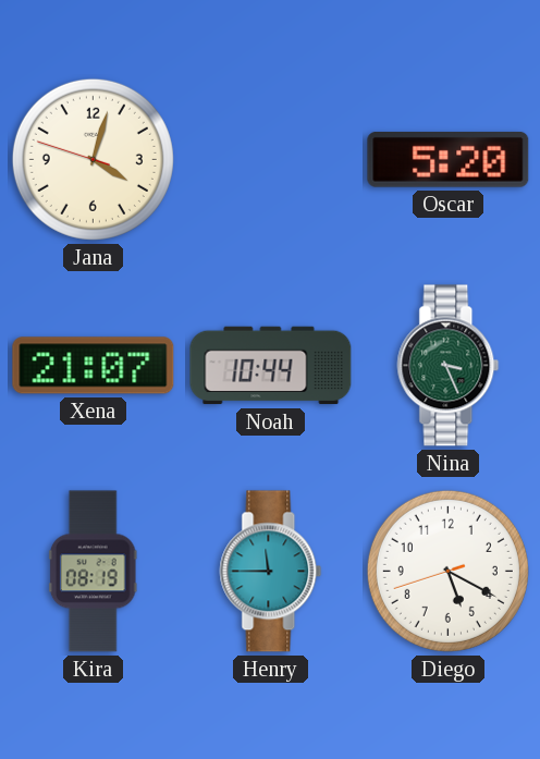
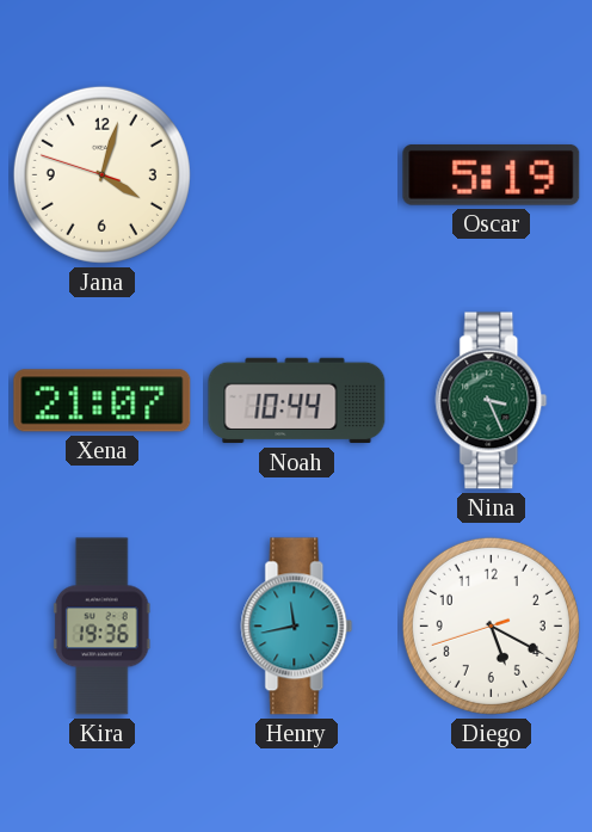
Oscar: 5:20 -> 5:19 (492, 174)
Kira: 08:19 -> 19:36 (101, 627)
Henry: 11:45 -> 11:43 (297, 627)
